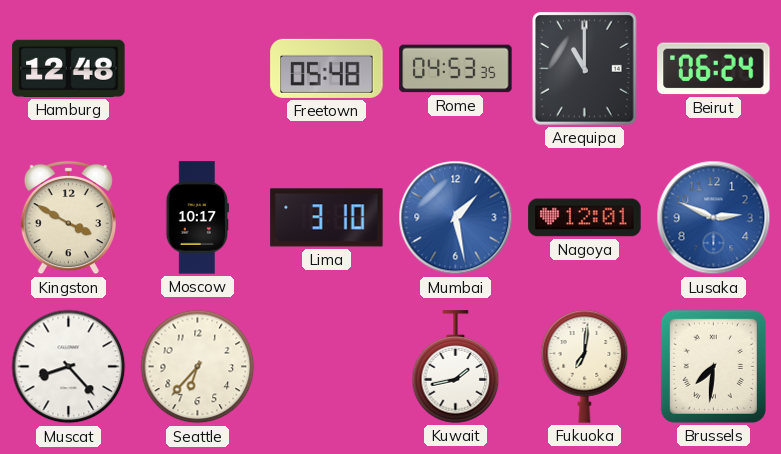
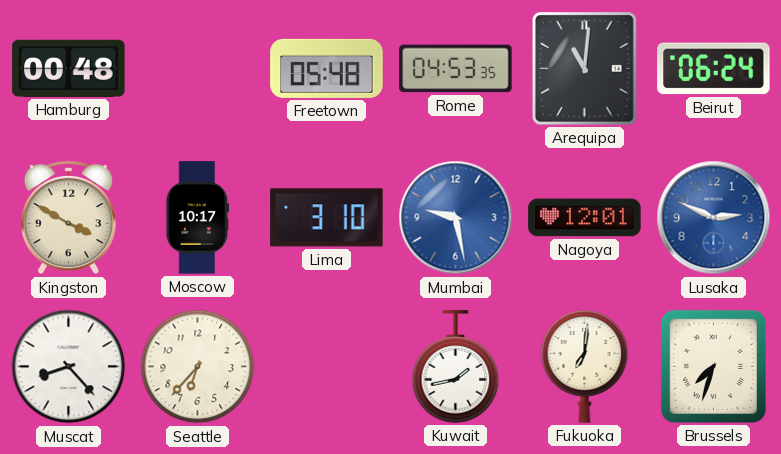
Hamburg: 12:48 -> 00:48 (69, 68)
Arequipa: 11:00 -> 11:01 (585, 69)
Mumbai: 1:28 -> 9:28 (456, 218)
Brussels: 7:31 -> 7:33 (713, 366)
